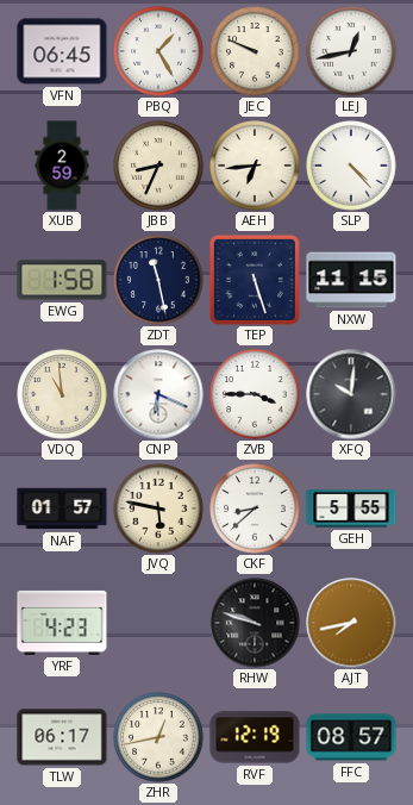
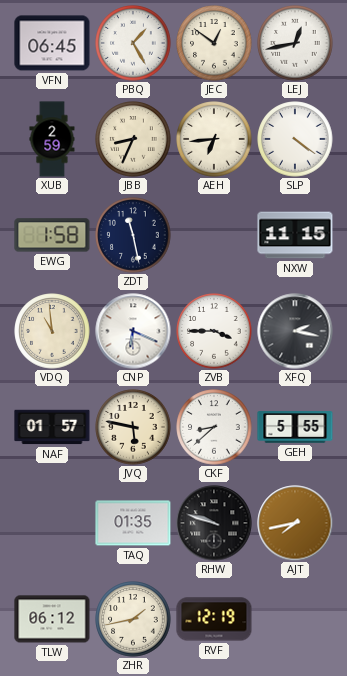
JEC: 9:49 -> 12:51 (214, 43)
SLP: 4:23 -> 4:21 (295, 139)
TEP: 5:27 -> none (255, 280)
XFQ: 10:01 -> 2:17 (295, 331)
YRF: 4:23 -> none (62, 623)
TAQ: none -> 01:35 (133, 523)
TLW: 06:17 -> 06:12 (52, 619)
ZHR: 12:43 -> 1:43 (133, 619)
FFC: 08:57 -> none (351, 737)
